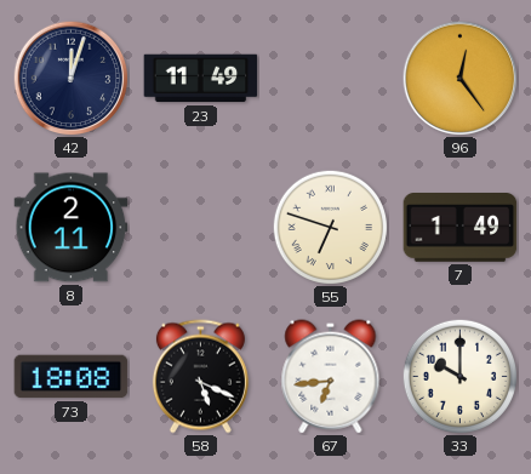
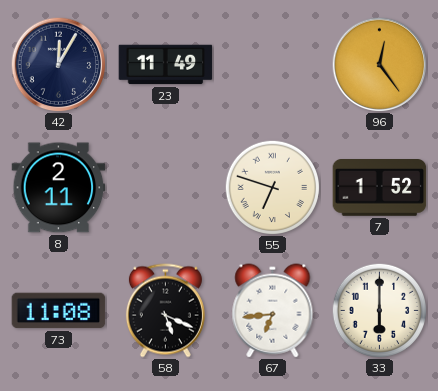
42: 12:03 -> 12:05 (58, 64)
7: 1:49 -> 1:52 (380, 188)
73: 18:08 -> 11:08 (59, 311)
33: 10:00 -> 6:00 (379, 310)
